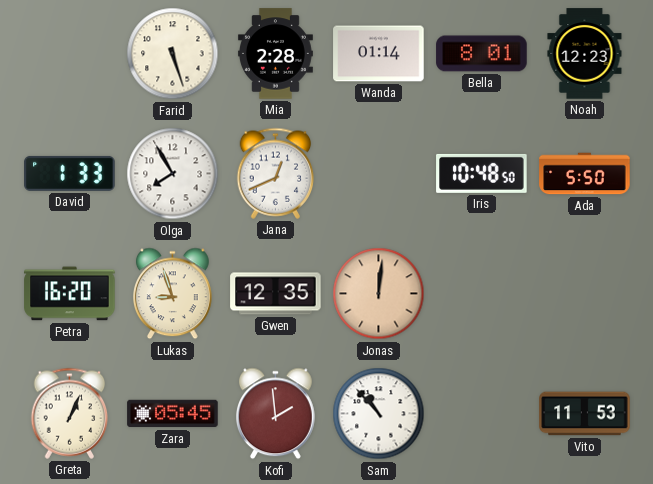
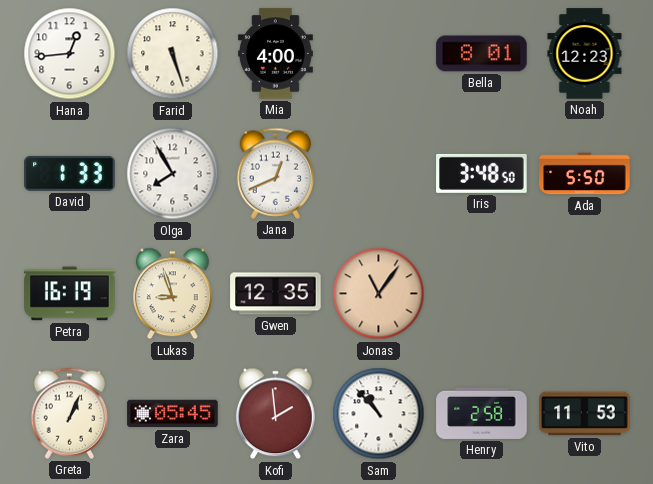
Hana: none -> 12:44 (70, 54)
Mia: 2:28 -> 4:00 (275, 54)
Wanda: 01:14 -> none (379, 54)
Iris: 10:48 -> 3:48 (482, 173)
Petra: 16:20 -> 16:19 (70, 294)
Jonas: 12:01 -> 11:06 (379, 294)
Henry: none -> 2:58 (482, 413)
